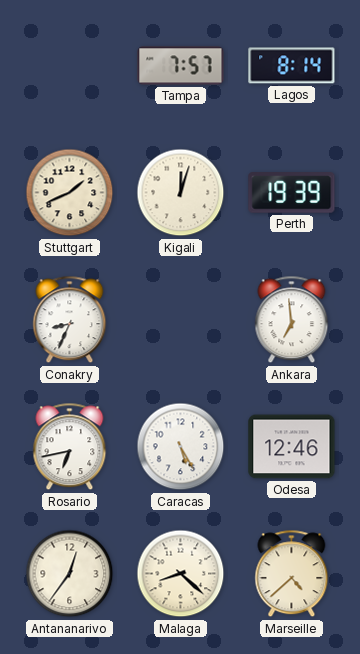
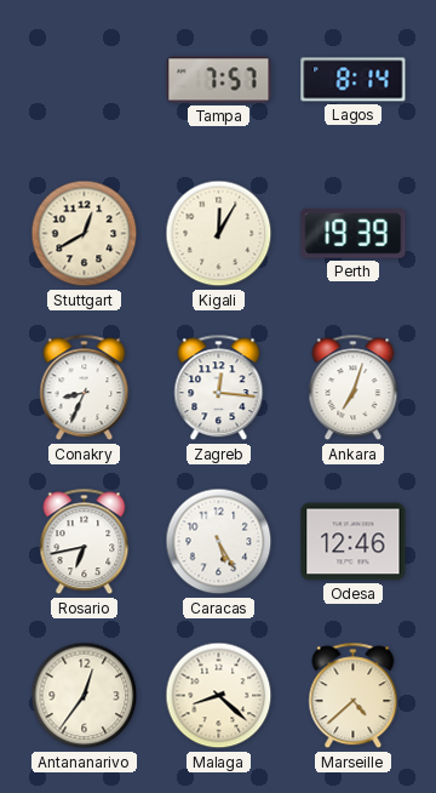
Stuttgart: 1:41 -> 12:40 (85, 234)
Kigali: 12:03 -> 12:05 (219, 234)
Zagreb: none -> 12:16 (219, 388)
Ankara: 6:59 -> 7:03 (354, 388)
